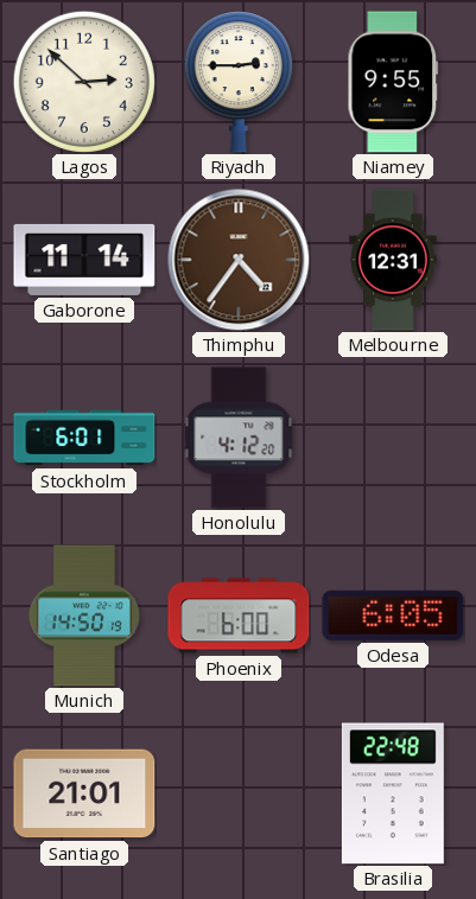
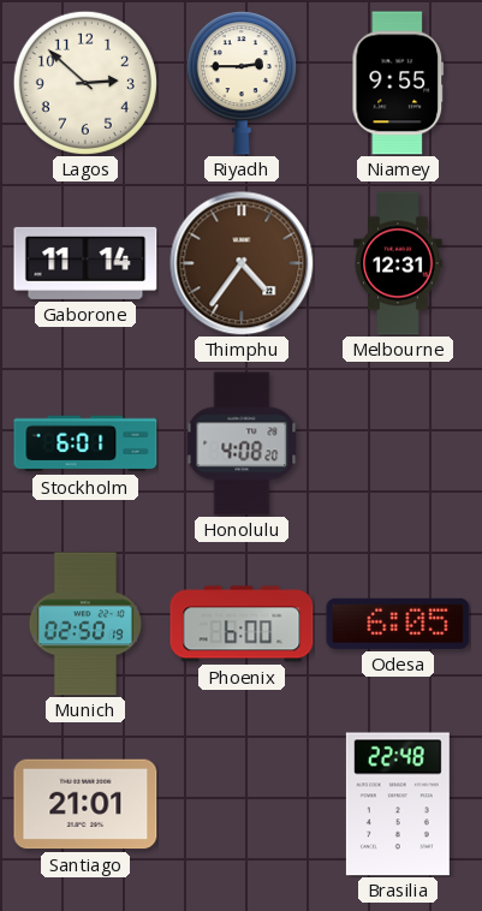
Honolulu: 4:12 -> 4:08 (242, 443)
Munich: 14:50 -> 02:50 (85, 624)
